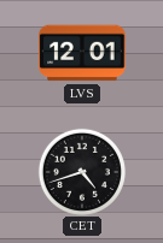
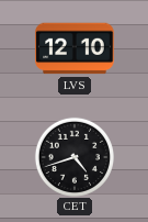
LVS: 12:01 -> 12:10 (75, 48)
